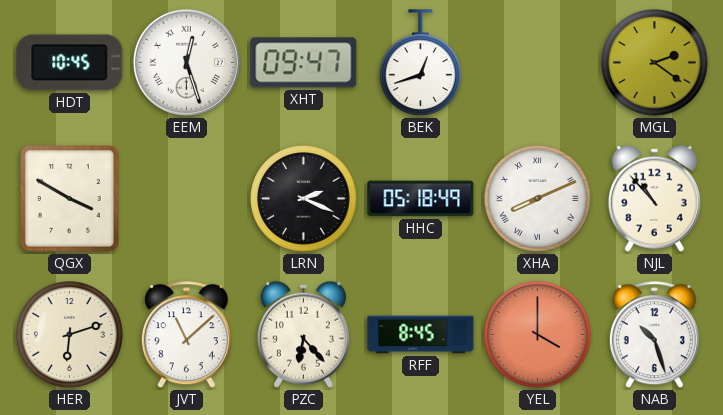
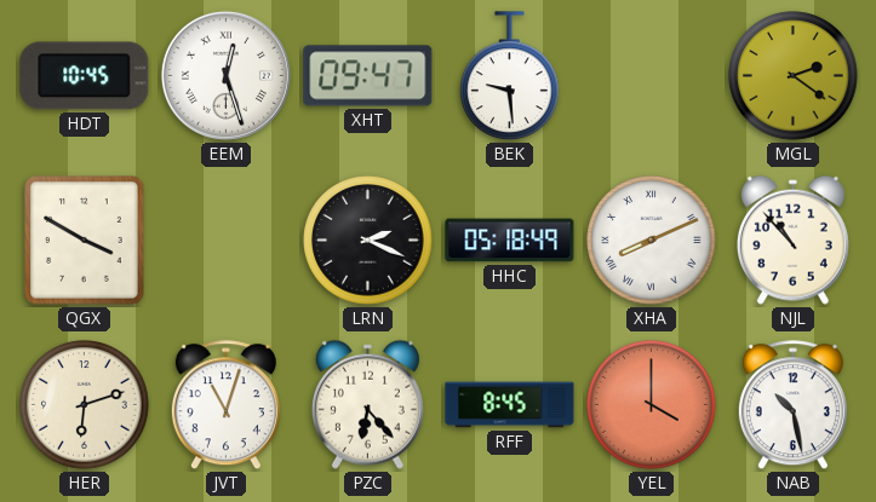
BEK: 12:42 -> 9:29 (510, 76)
JVT: 11:08 -> 11:03 (225, 405)
NAB: 10:27 -> 10:28 (792, 405)
